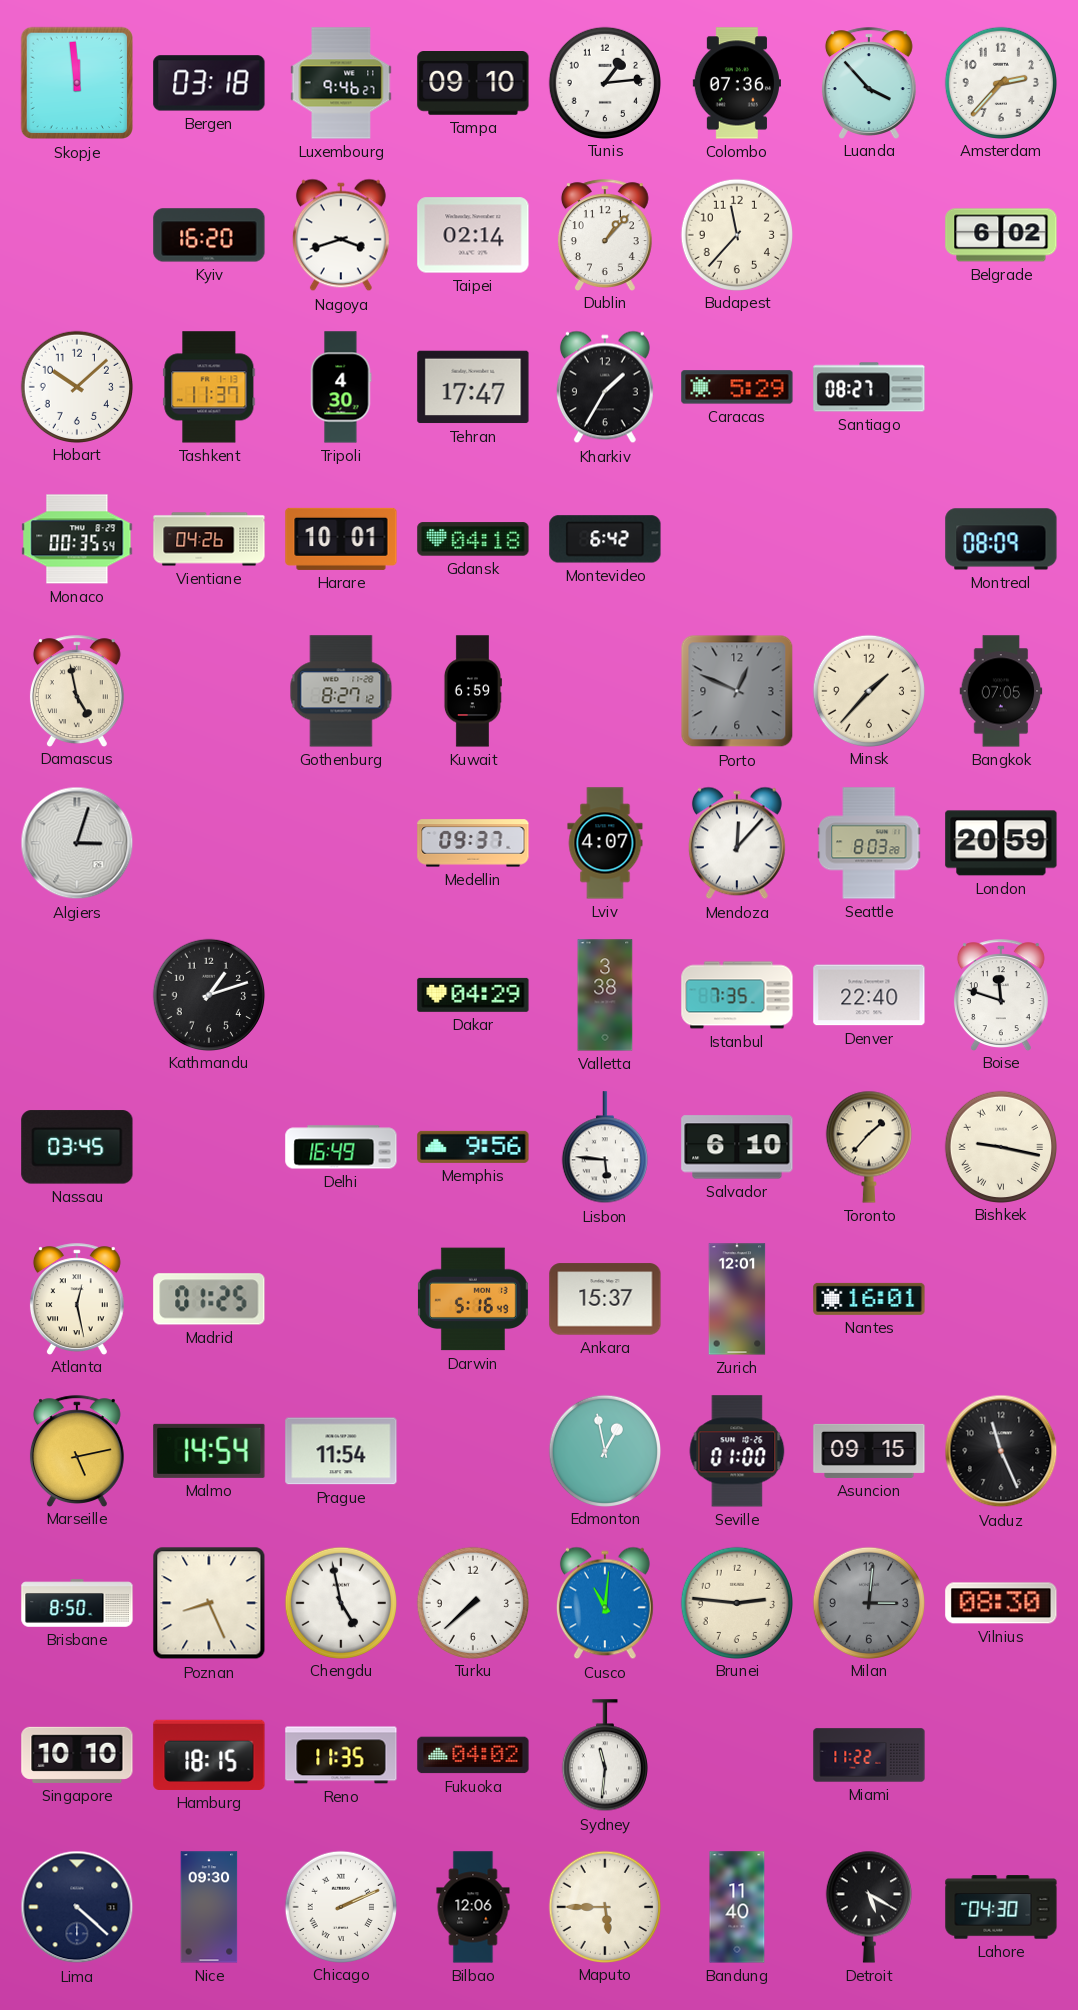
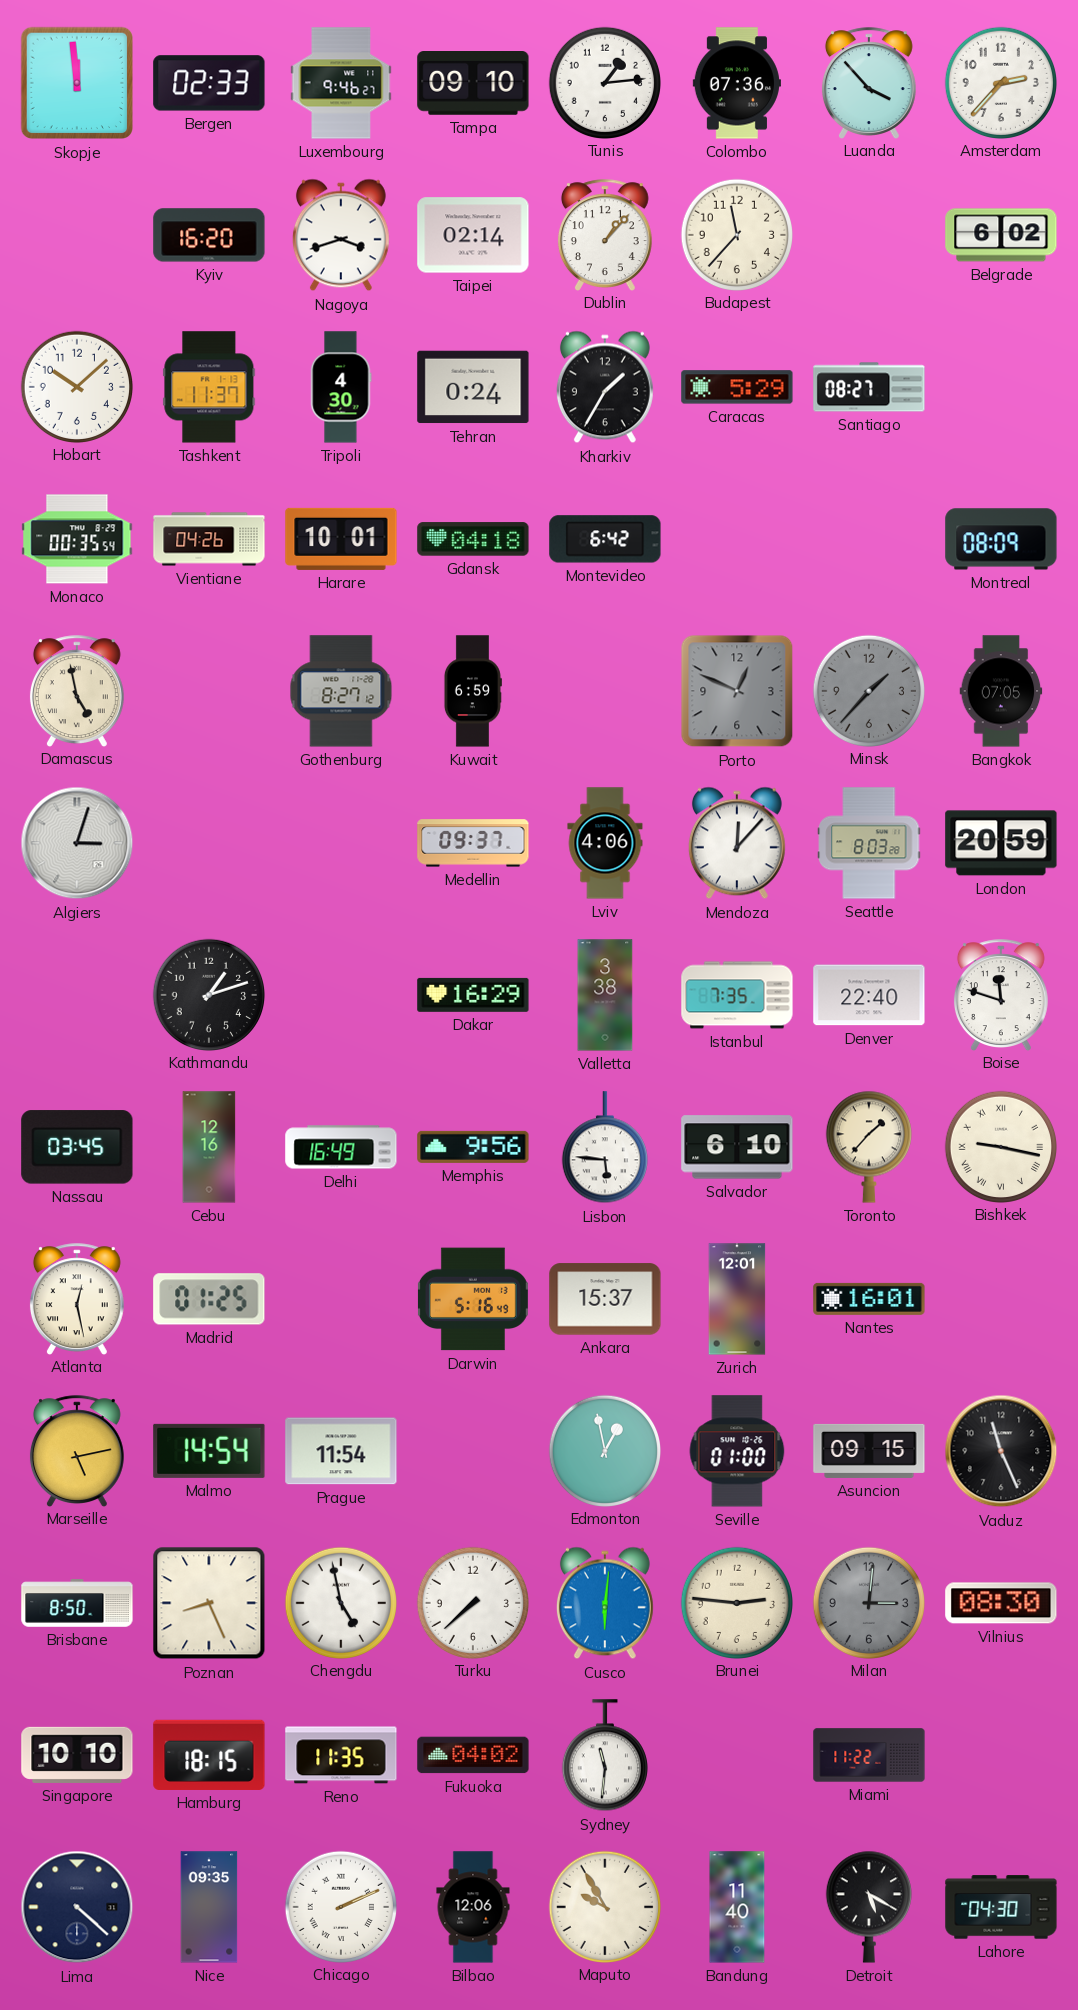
Bergen: 03:18 -> 02:33 (209, 83)
Tehran: 17:47 -> 0:24 (473, 387)
Minsk dial: cream -> grey (868, 690)
Lviv: 4:07 -> 4:06 (605, 843)
Dakar: 04:29 -> 16:29 (473, 995)
Cebu: none -> 12:16 (209, 1147)
Cusco: 11:01 -> 6:01 (605, 1603)
Nice: 09:30 -> 09:35 (209, 1907)
Maputo: 5:45 -> 9:55 (604, 1906)
